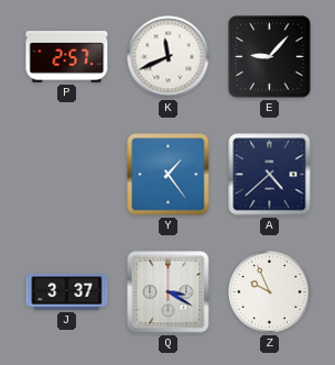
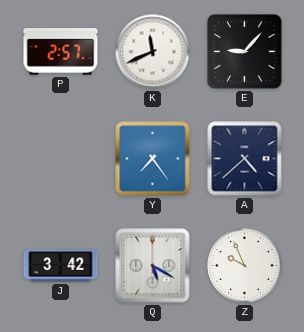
Y: 1:24 -> 7:24 (153, 159)
J: 3:37 -> 3:42 (61, 266)
Q: 3:20 -> 5:20 (153, 266)
